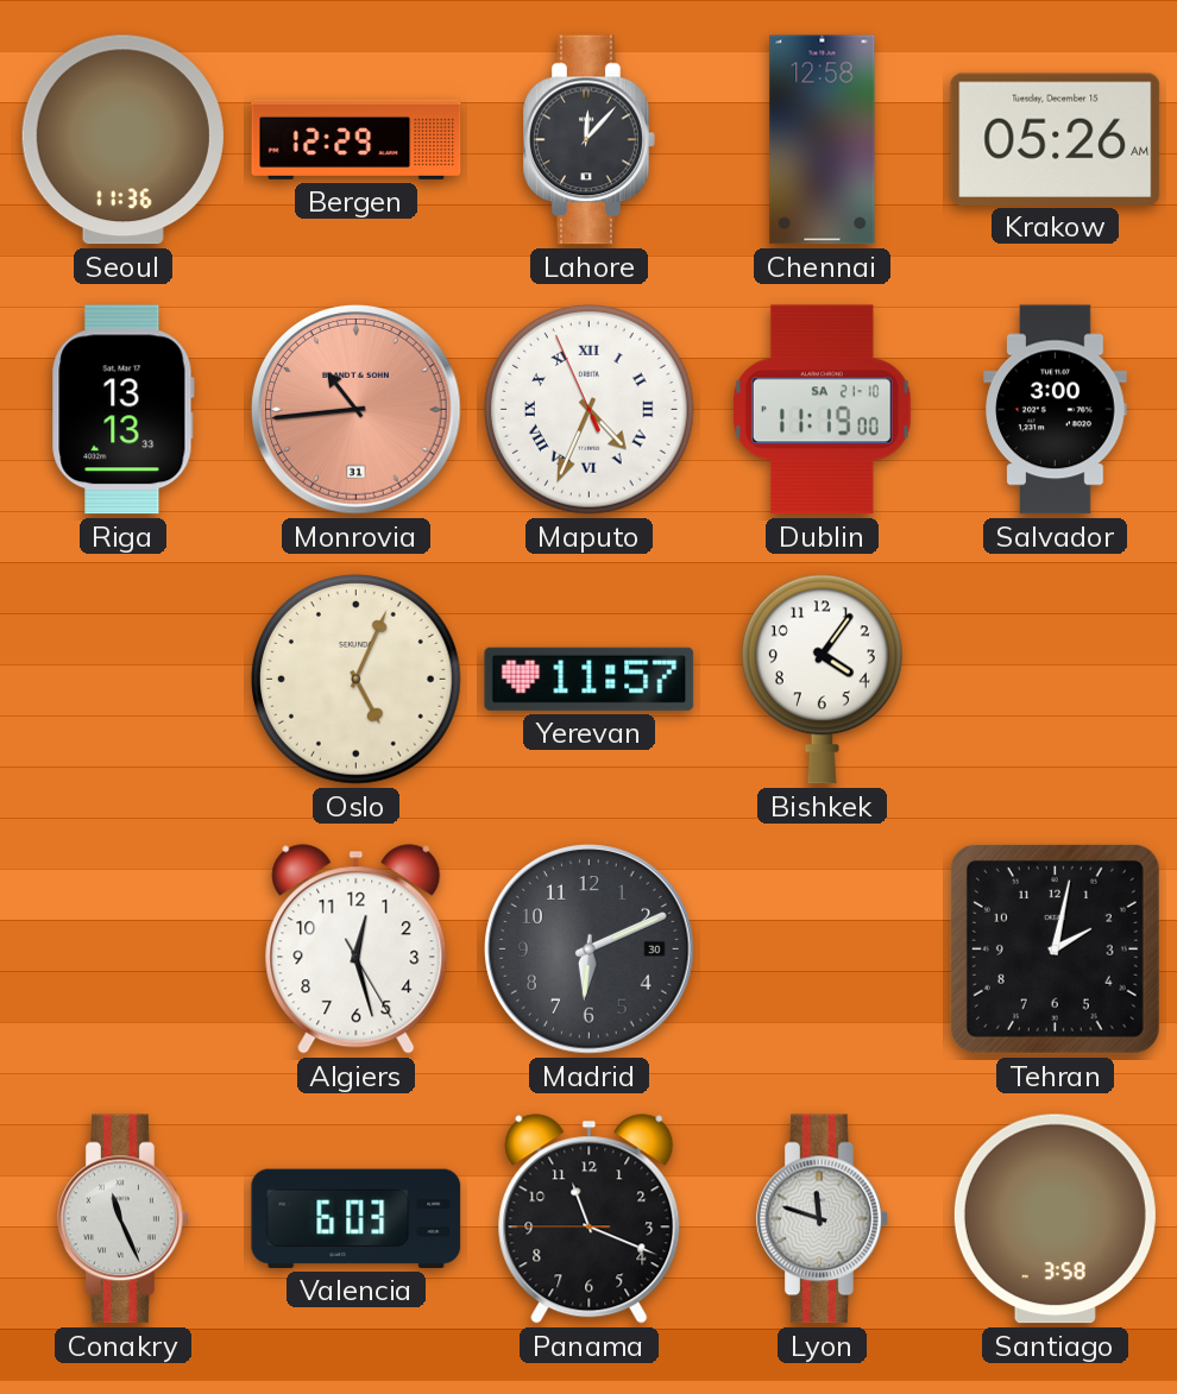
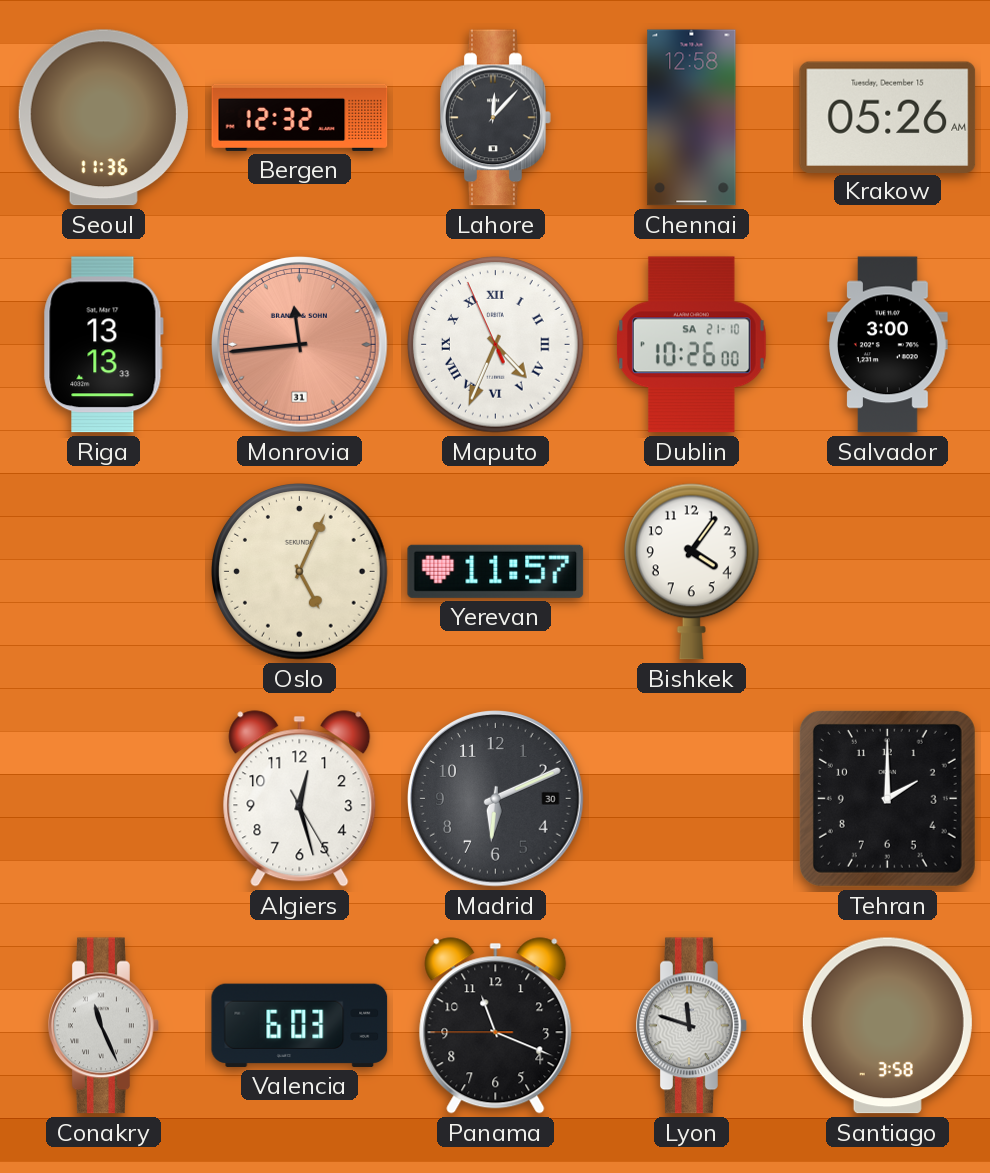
Bergen: 12:29 -> 12:32 (300, 117)
Monrovia: 10:44 -> 11:44 (300, 345)
Dublin: 11:19 -> 10:26 (691, 345)
Tehran: 2:02 -> 2:00 (887, 798)
